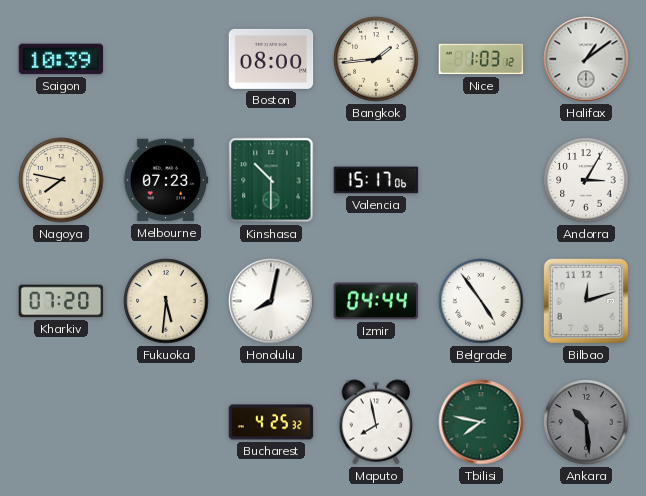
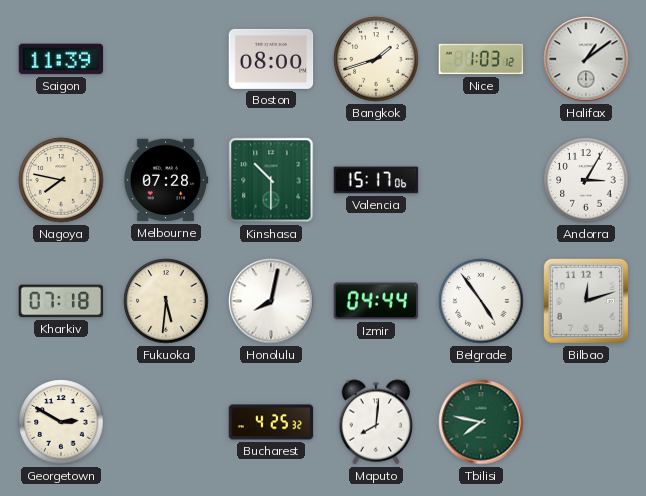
Saigon: 10:39 -> 11:39 (61, 59)
Bangkok: 1:44 -> 1:42 (376, 59)
Melbourne: 07:23 -> 07:28 (166, 180)
Kharkiv: 07:20 -> 07:18 (61, 301)
Georgetown: none -> 2:50 (61, 422)
Maputo: 7:58 -> 8:01 (376, 422)
Ankara: 10:29 -> none (586, 422)
